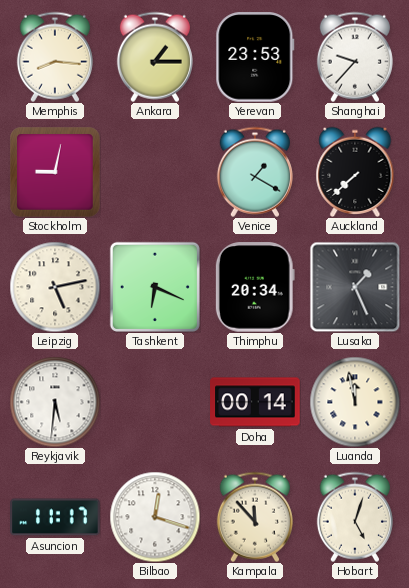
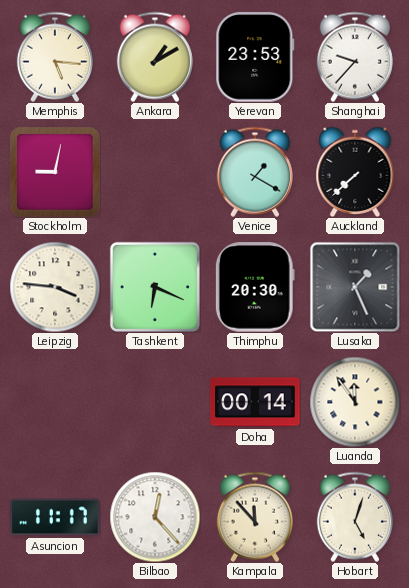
Memphis: 8:16 -> 5:16 (55, 57)
Ankara: 1:15 -> 1:10 (155, 57)
Leipzig: 5:13 -> 3:46 (55, 287)
Thimphu: 20:34 -> 20:30 (255, 287)
Reykjavik: 5:31 -> none (55, 402)
Luanda: 11:58 -> 11:54 (355, 402)
Bilbao: 12:18 -> 12:23 (155, 517)
